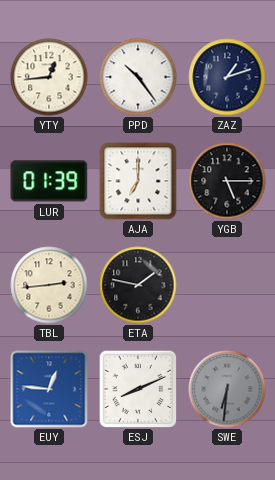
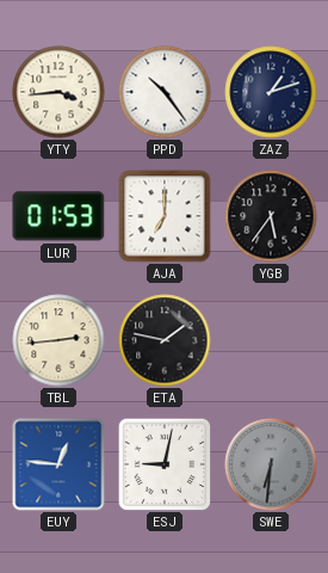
YTY: 12:44 -> 3:44 (58, 92)
LUR: 01:39 -> 01:53 (58, 216)
YGB: 5:15 -> 5:36 (271, 216)
ESJ: 8:11 -> 9:02 (163, 463)
